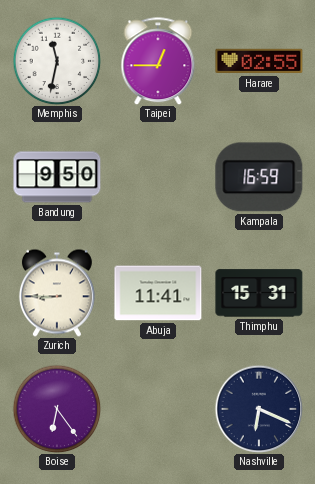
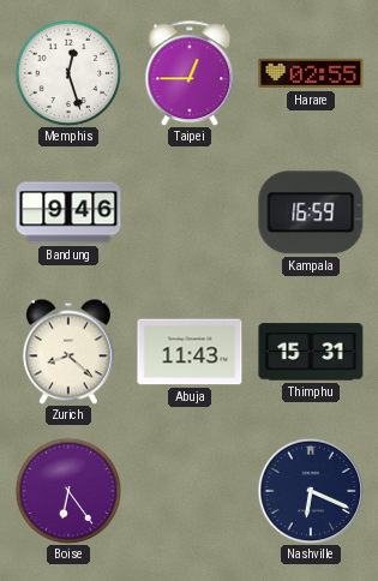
Memphis: 11:32 -> 12:27 (68, 73)
Bandung: 9:50 -> 9:46 (68, 212)
Zurich: 8:45 -> 8:22 (68, 352)
Abuja: 11:41 -> 11:43 (190, 352)
